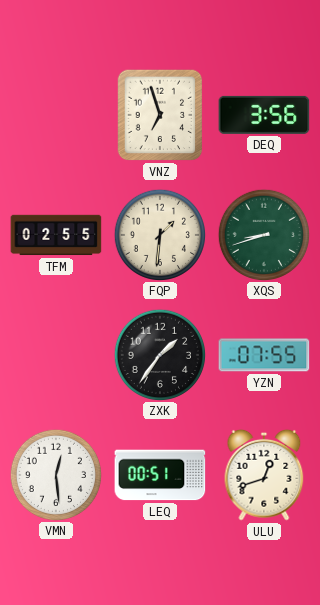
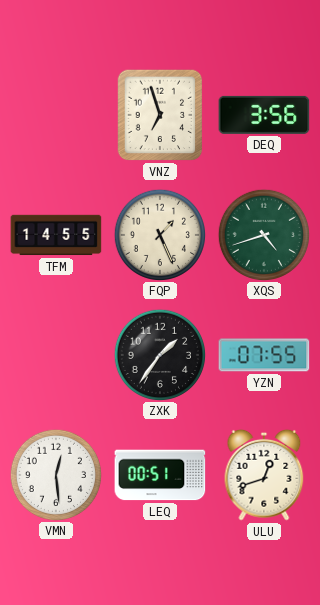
TFM: 02:55 -> 14:55 (56, 235)
FQP: 1:31 -> 1:26 (159, 234)
XQS: 8:42 -> 4:42 (263, 234)
